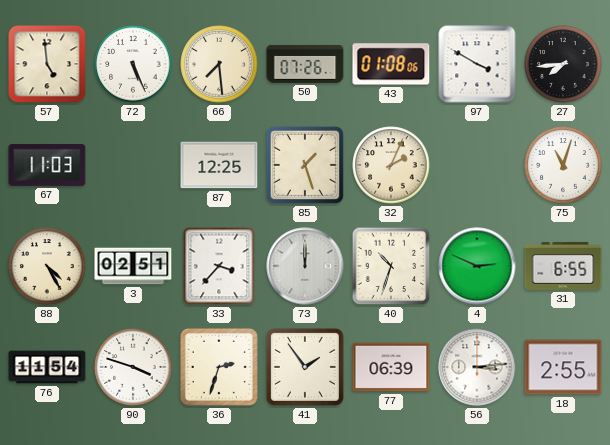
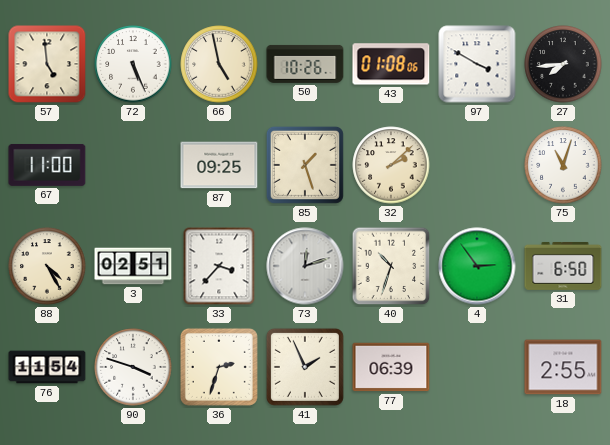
66: 7:29 -> 4:58 (219, 64)
50: 07:26 -> 10:26 (305, 64)
67: 11:03 -> 11:00 (47, 165)
87: 12:25 -> 09:25 (219, 165)
32: 2:04 -> 2:08 (391, 165)
73: 12:00 -> 12:12 (305, 266)
4: 2:49 -> 2:54 (477, 266)
31: 6:55 -> 6:50 (563, 266)
41: 1:54 -> 1:56 (305, 367)
56: 3:14 -> none (477, 367)
